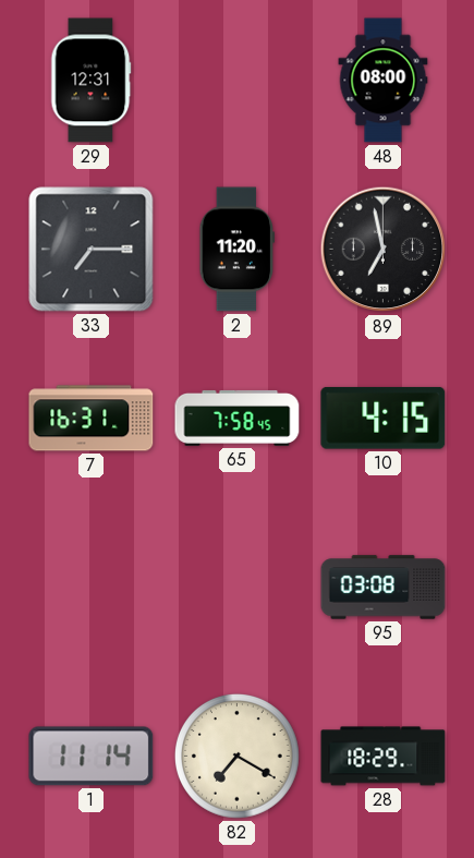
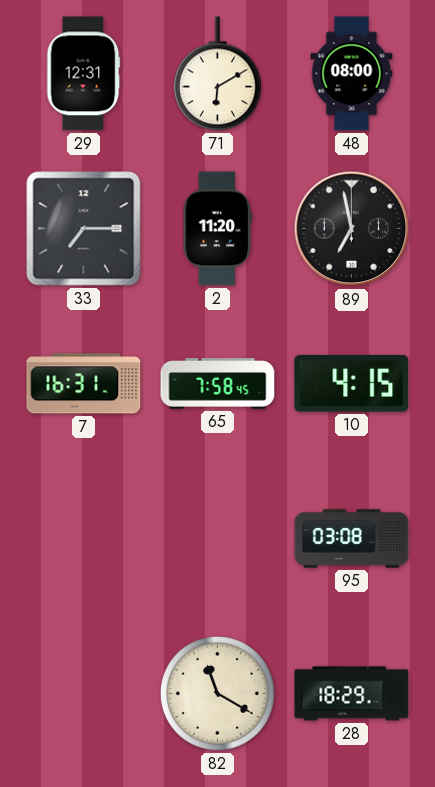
71: none -> 6:10 (217, 74)
1: 11:14 -> none (92, 757)
82: 7:20 -> 11:20 (217, 693)
